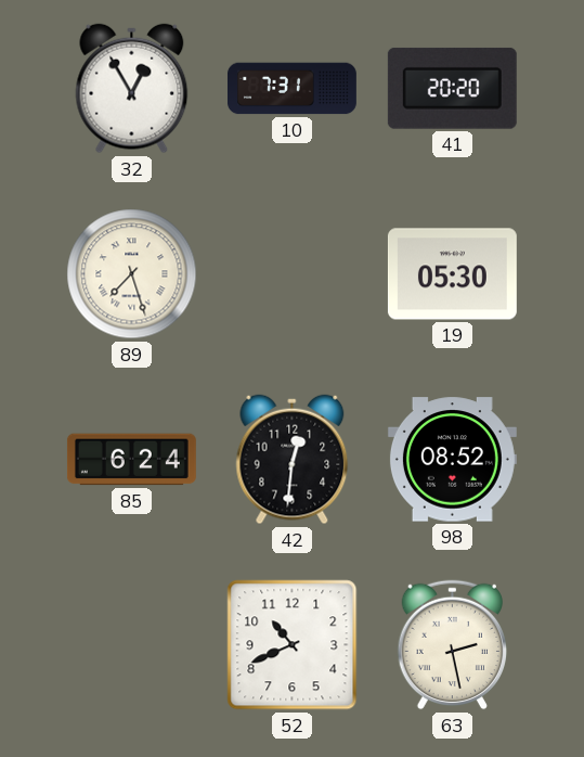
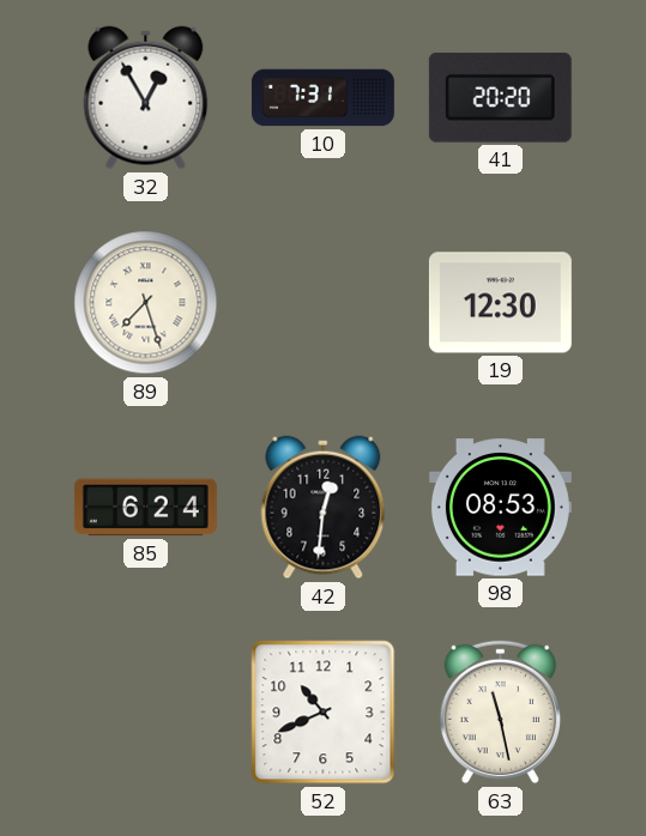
19: 05:30 -> 12:30 (500, 303)
98: 08:52 -> 08:53 (500, 508)
63: 2:28 -> 11:28 (500, 713)
